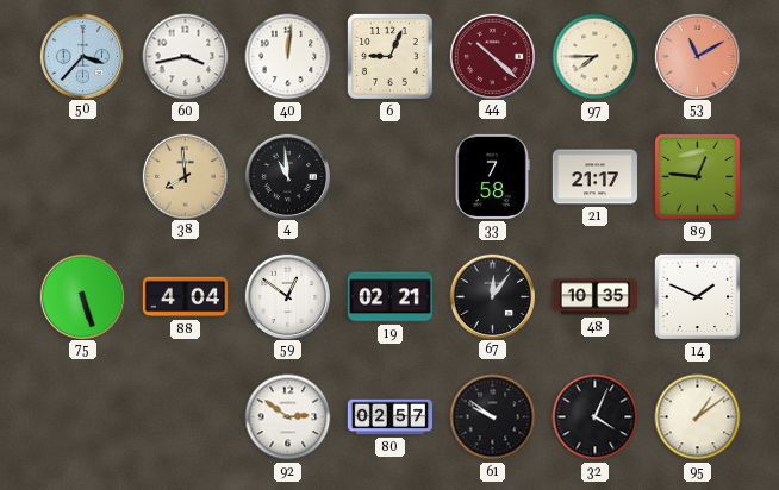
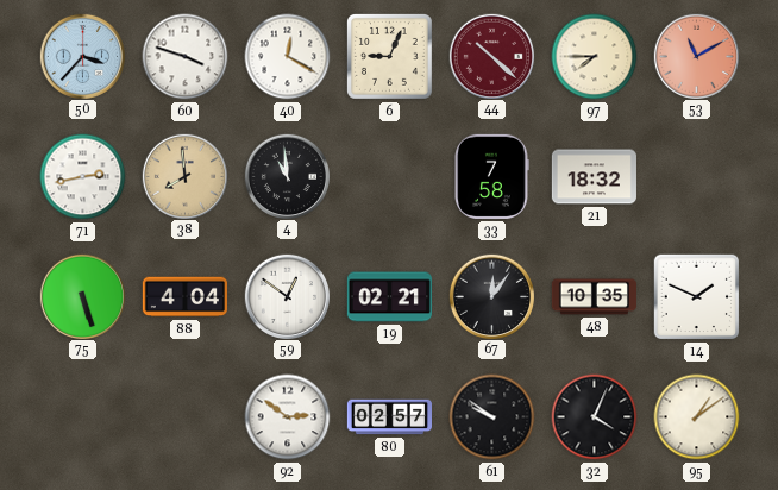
60: 3:43 -> 3:48 (186, 57)
40: 12:01 -> 12:20 (288, 57)
71: none -> 2:43 (83, 177)
21: 21:17 -> 18:32 (594, 177)
89: 12:46 -> none (697, 176)
